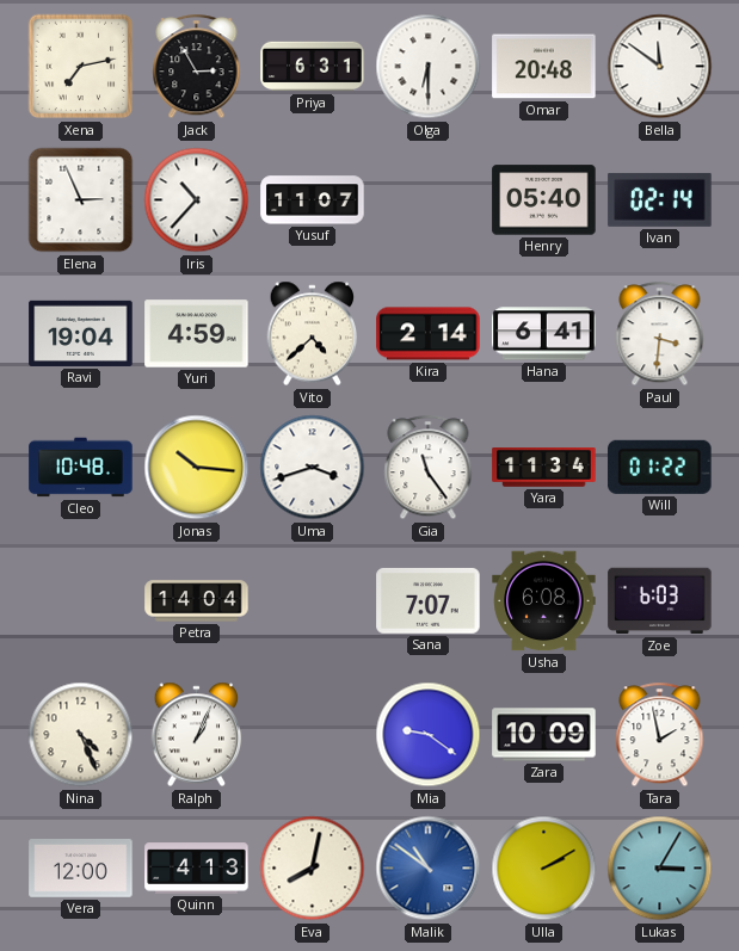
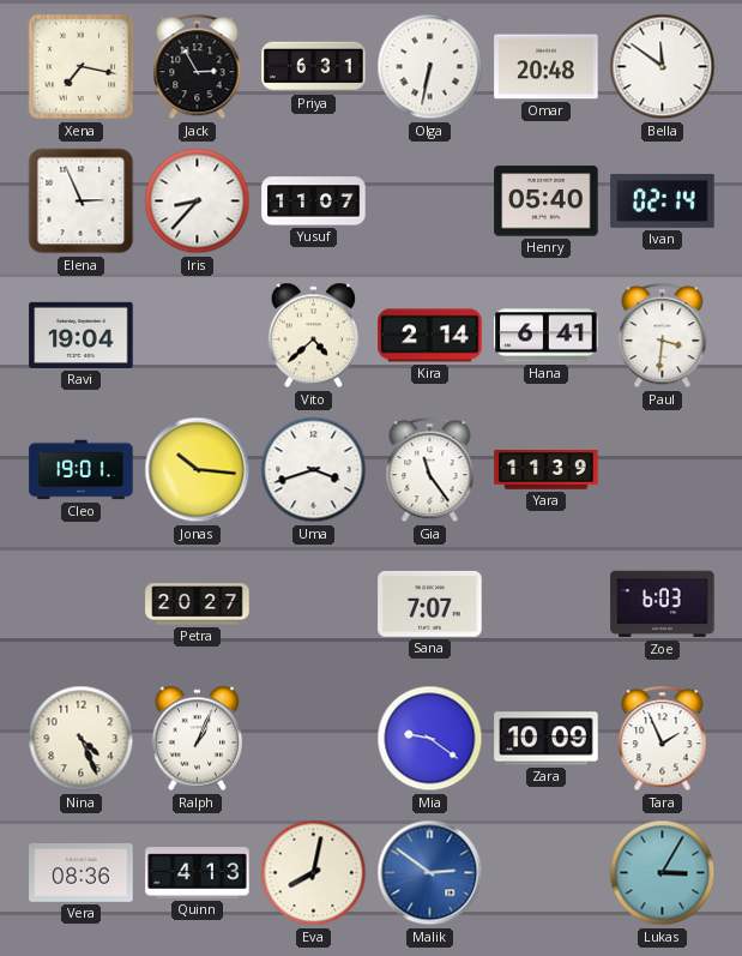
Xena: 7:13 -> 7:17 (82, 67)
Olga: 6:30 -> 6:32 (430, 67)
Iris: 10:37 -> 8:37 (198, 202)
Yuri: 4:59 -> none (197, 334)
Cleo: 10:48 -> 19:01 (82, 470)
Yara: 11:34 -> 11:39 (547, 470)
Will: 01:22 -> none (660, 467)
Petra: 14:04 -> 20:27 (198, 605)
Usha: 6:08 -> none (544, 601)
Tara: 1:58 -> 1:56 (663, 739)
Vera: 12:00 -> 08:36 (82, 873)
Malik: 10:51 -> 2:51 (430, 873)
Ulla: 2:10 -> none (544, 869)
